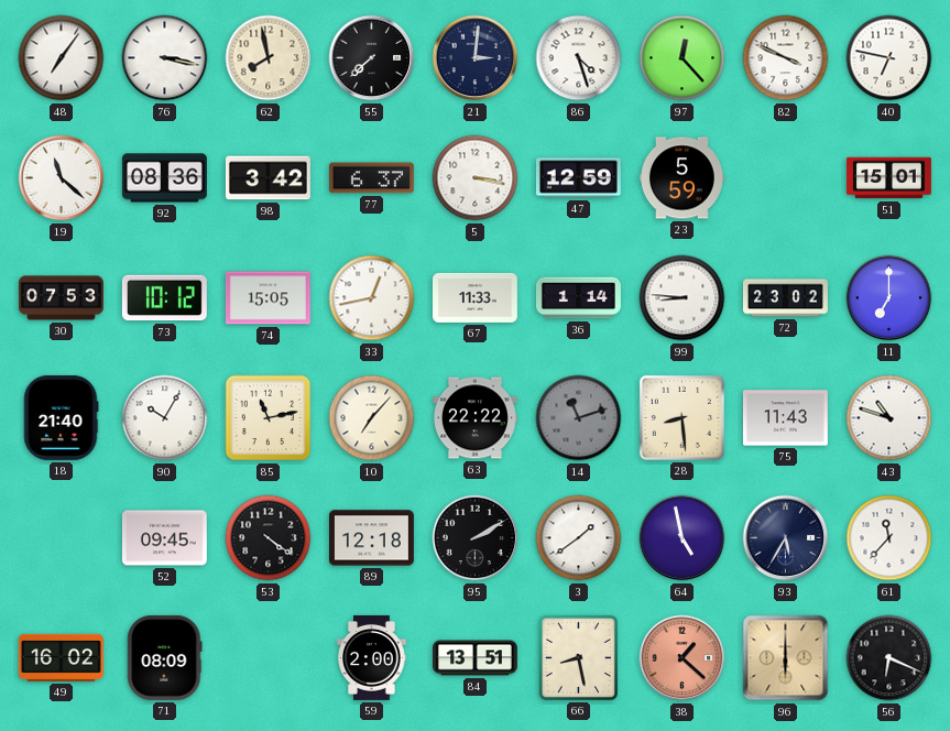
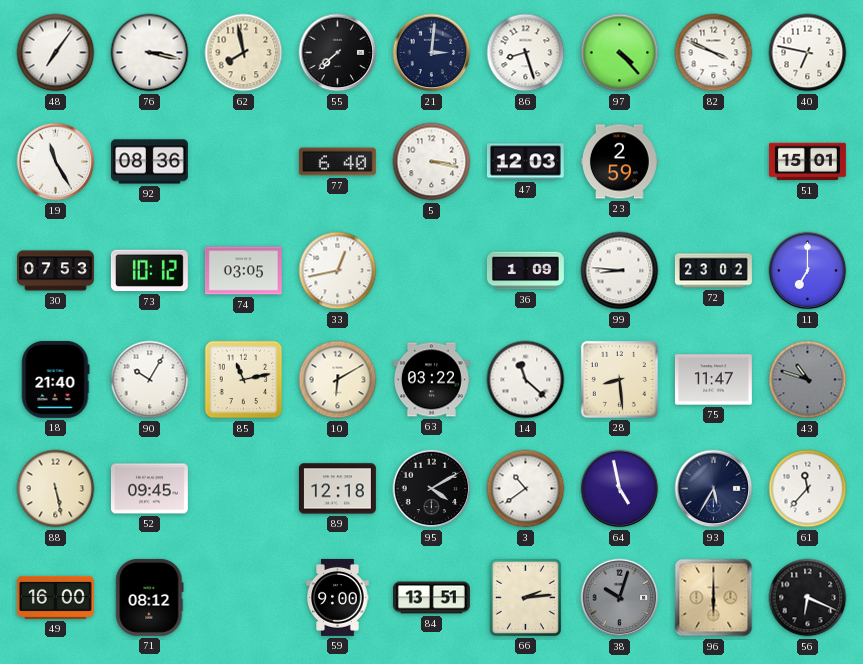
86: 4:27 -> 8:27 (526, 53)
97: 12:23 -> 4:23 (620, 53)
19: 11:22 -> 11:25 (56, 162)
98: 3:42 -> none (267, 178)
77: 6:37 -> 6:40 (337, 162)
47: 12:59 -> 12:03 (525, 162)
23: 5:59 -> 2:59 (619, 162)
74: 15:05 -> 03:05 (243, 271)
67: 11:33 -> none (474, 297)
36: 1:14 -> 1:09 (525, 271)
10: 7:07 -> 6:10 (338, 380)
63: 22:22 -> 03:22 (431, 380)
14: 11:12 -> 11:22 (526, 380)
14 dial: grey -> white (526, 380)
75: 11:43 -> 11:47 (713, 380)
43 dial: white -> grey (808, 380)
88: none -> 5:28 (56, 489)
53: 4:21 -> none (269, 538)
95: 2:10 -> 4:10 (432, 489)
3: 1:39 -> 10:39 (526, 489)
49: 16:02 -> 16:00 (55, 597)
71: 08:09 -> 08:12 (150, 597)
59: 2:00 -> 9:00 (338, 597)
66: 8:28 -> 2:14 (525, 597)
38: 1:22 -> 10:03 (620, 598)
38 dial: salmon -> grey (620, 598)
